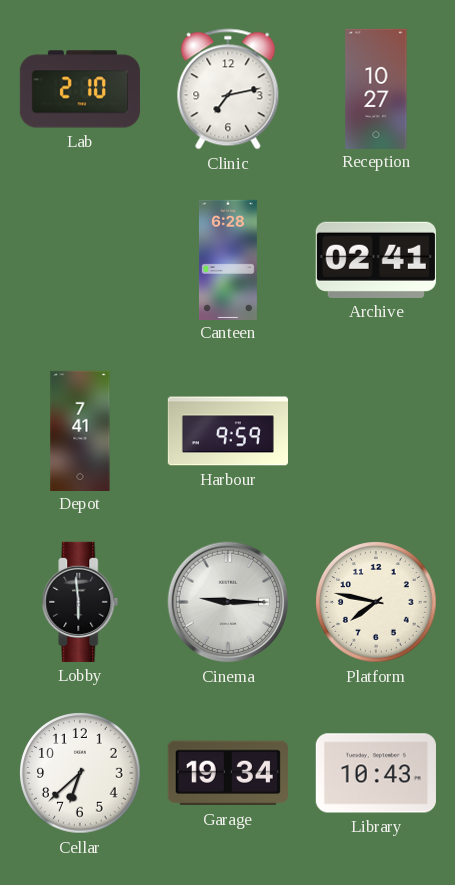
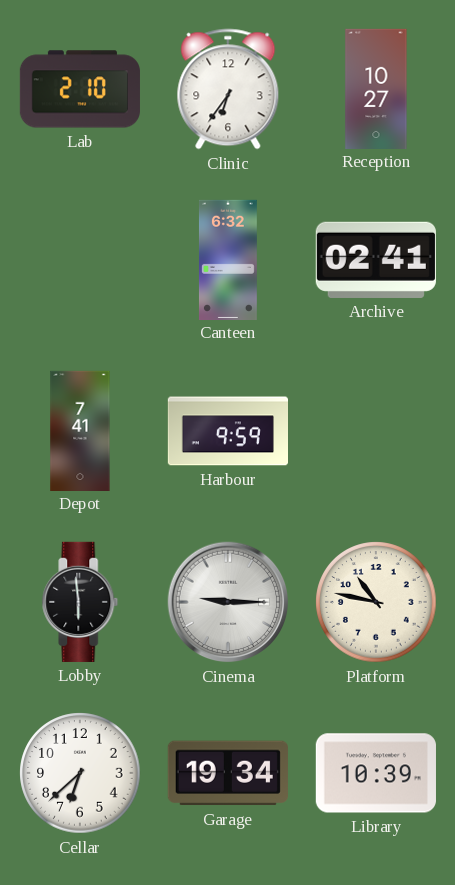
Clinic: 7:13 -> 6:36 (228, 89)
Canteen: 6:28 -> 6:32 (228, 259)
Platform: 7:47 -> 10:47 (376, 602)
Library: 10:43 -> 10:39 (376, 773)
